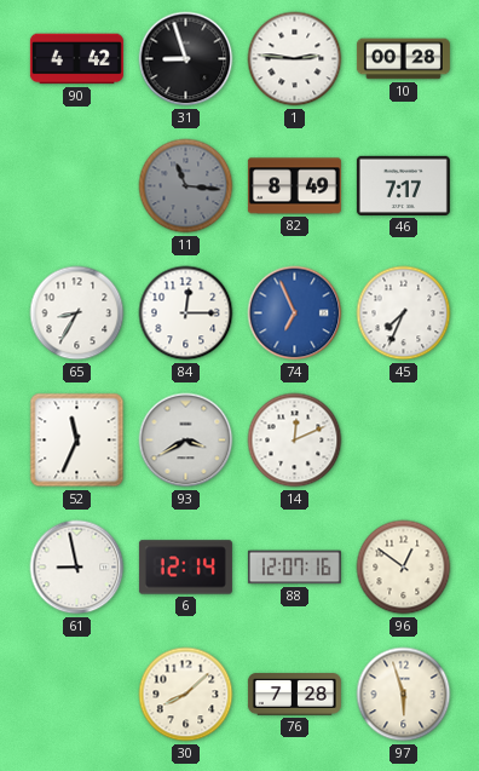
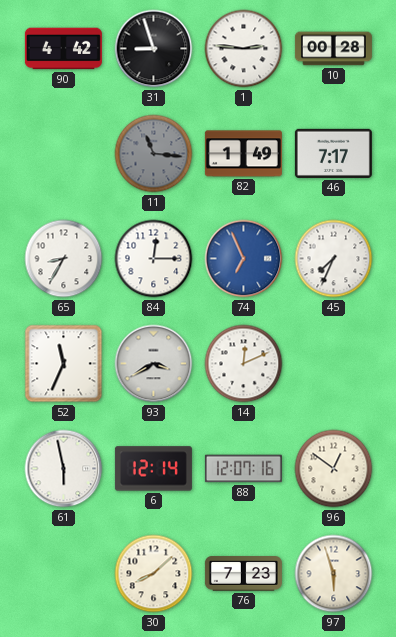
82: 8:49 -> 1:49 (243, 154)
61: 8:58 -> 5:58 (64, 469)
76: 7:28 -> 7:23 (243, 574)
